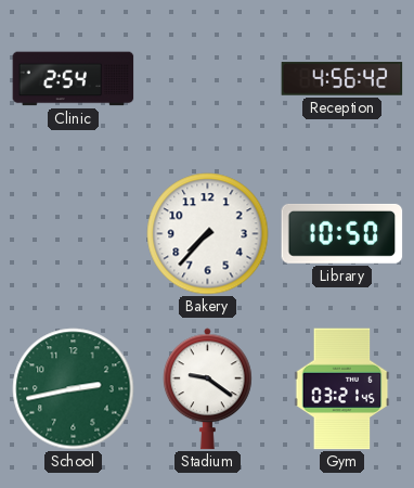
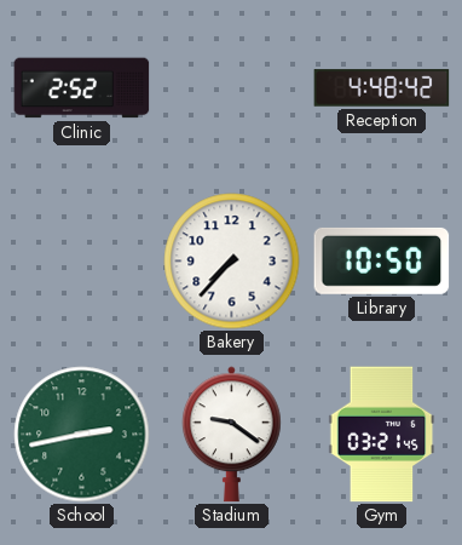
Clinic: 2:54 -> 2:52 (82, 88)
Reception: 4:56 -> 4:48 (382, 88)
